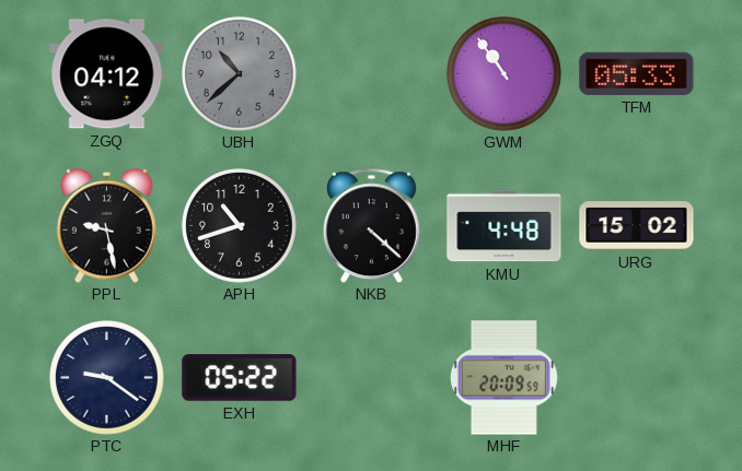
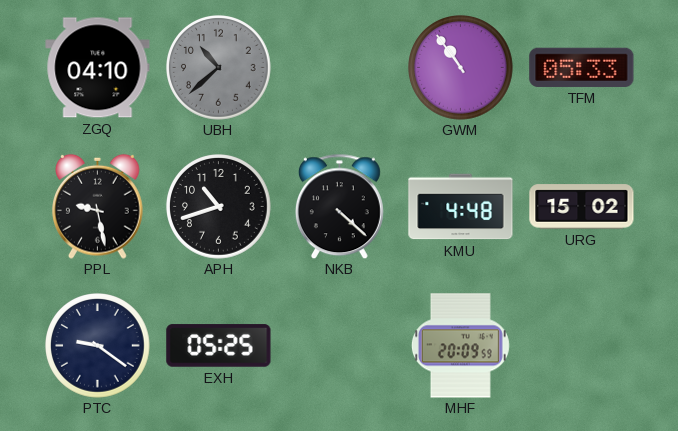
ZGQ: 04:12 -> 04:10 (98, 68)
EXH: 05:22 -> 05:25 (219, 346)
